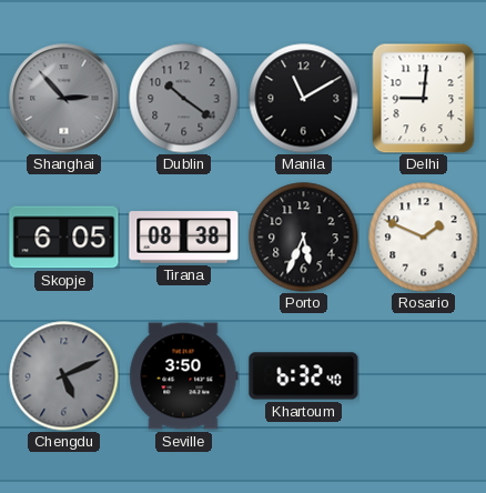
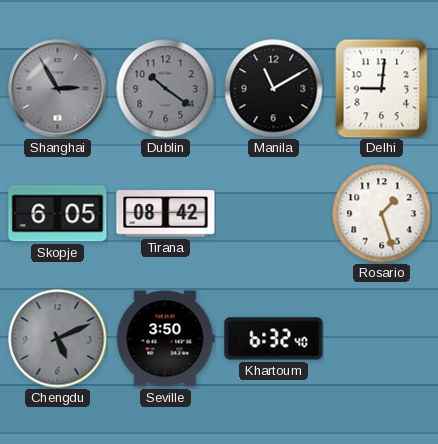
Shanghai: 2:53 -> 2:55 (58, 89)
Tirana: 08:38 -> 08:42 (166, 214)
Porto: 5:34 -> none (304, 238)
Rosario: 1:49 -> 1:27 (382, 214)
